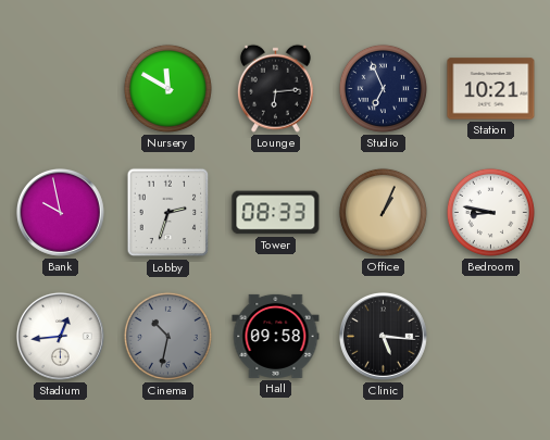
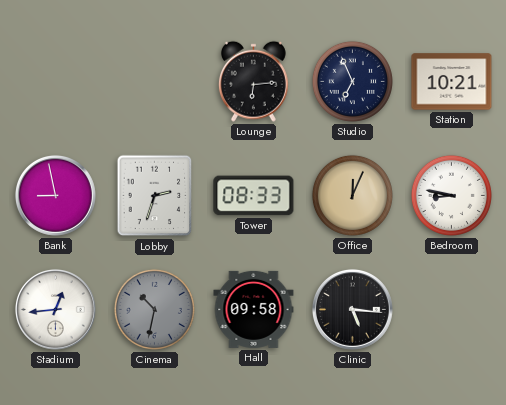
Nursery: 11:50 -> none (167, 88)
Bank: 9:58 -> 8:58 (56, 196)
Office: 1:04 -> 12:04 (352, 195)
